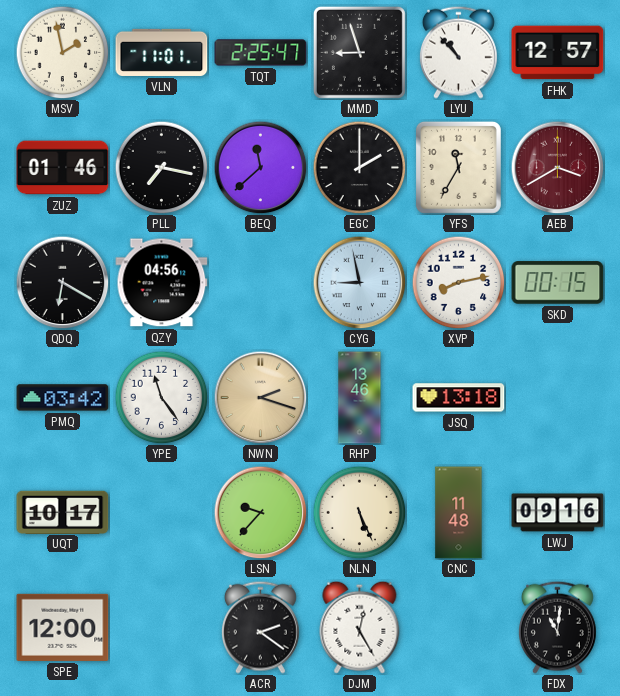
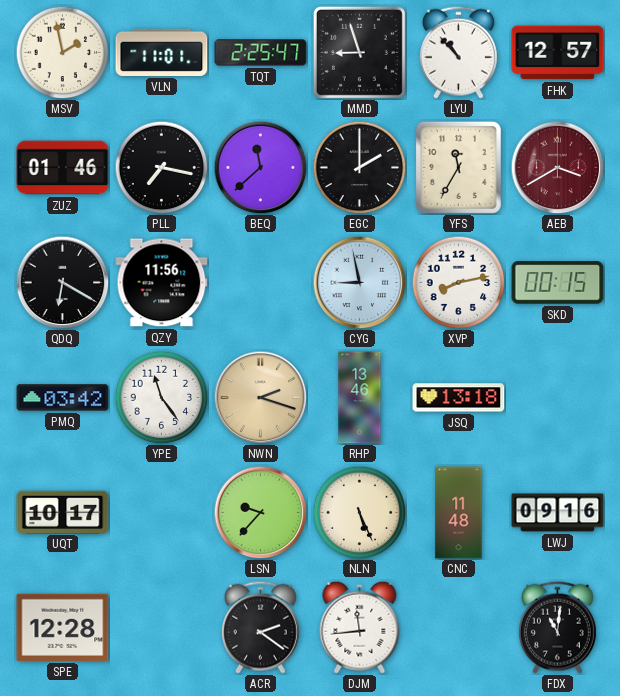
QZY: 04:56 -> 11:56 (162, 283)
SPE: 12:00 -> 12:28 (63, 627)
DJM: 12:25 -> 11:44 (360, 627)
